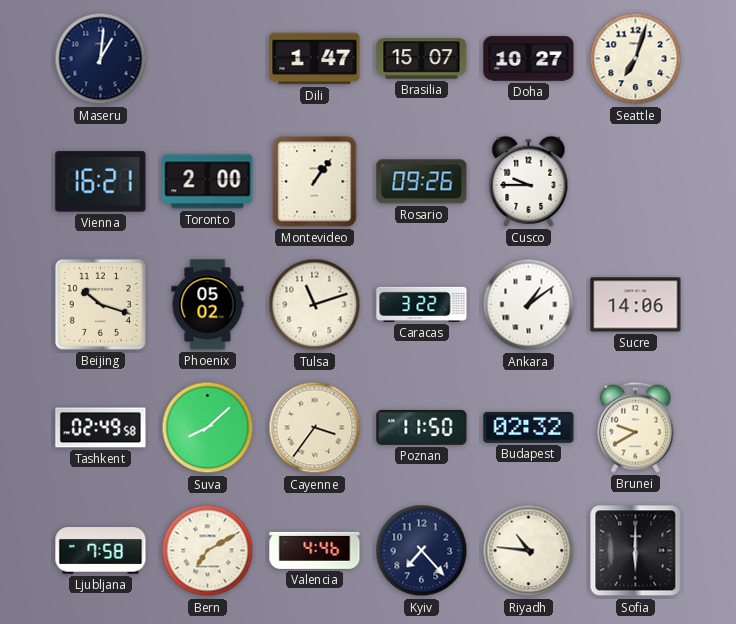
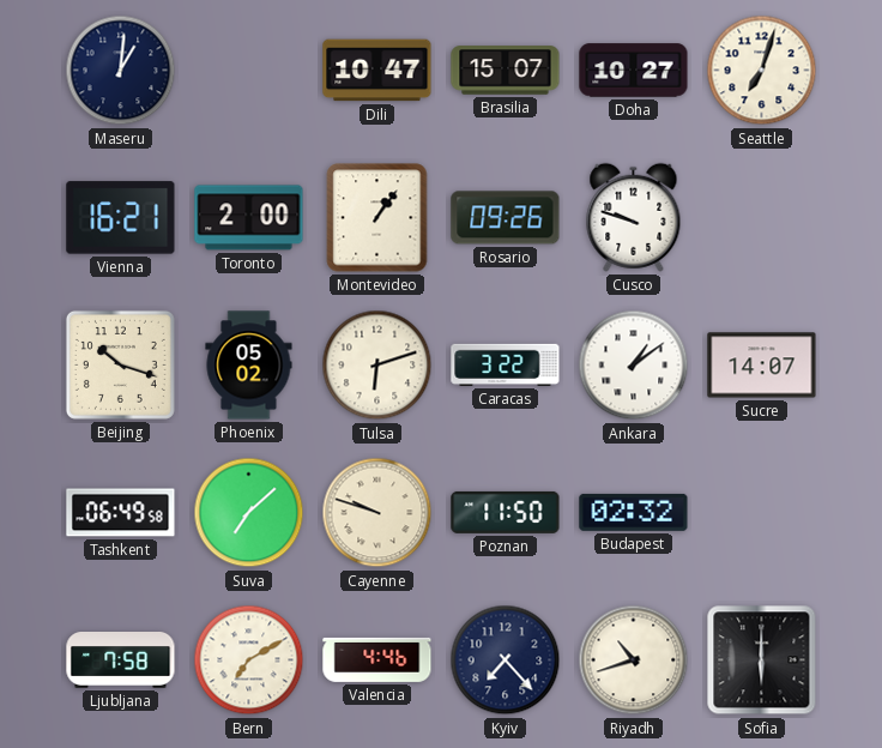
Dili: 1:47 -> 10:47 (377, 71)
Cusco: 9:45 -> 9:48 (634, 217)
Tulsa: 11:12 -> 6:12 (377, 366)
Sucre: 14:06 -> 14:07 (762, 366)
Tashkent: 02:49 -> 06:49 (121, 513)
Suva: 8:08 -> 7:08 (249, 513)
Cayenne: 3:36 -> 9:48 (377, 513)
Brunei: 9:40 -> none (635, 427)
Riyadh: 10:46 -> 10:42 (634, 660)
